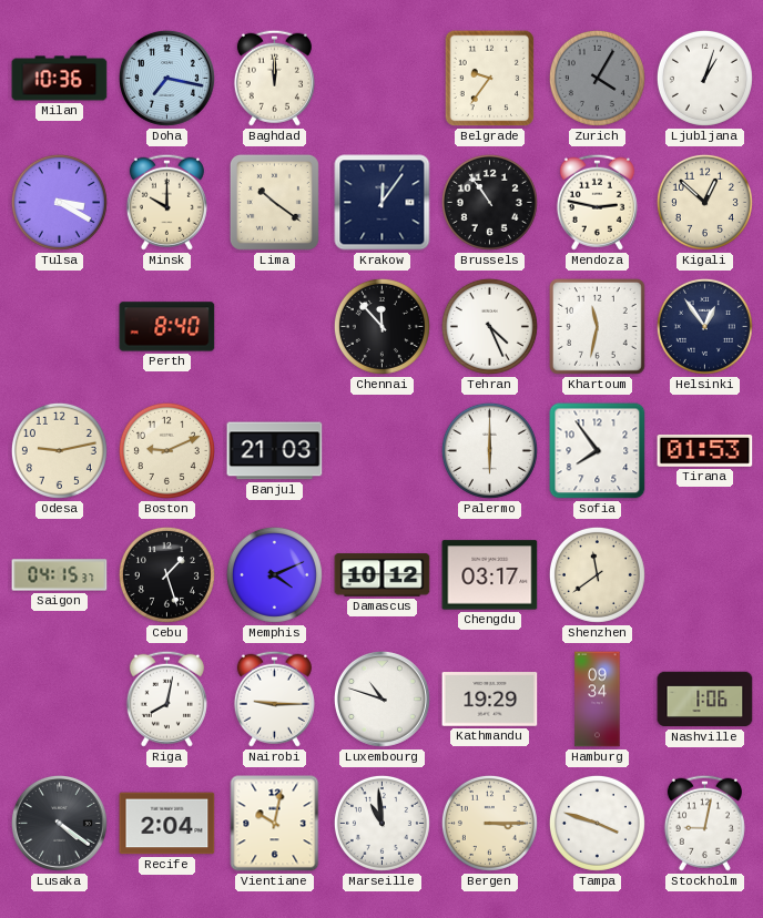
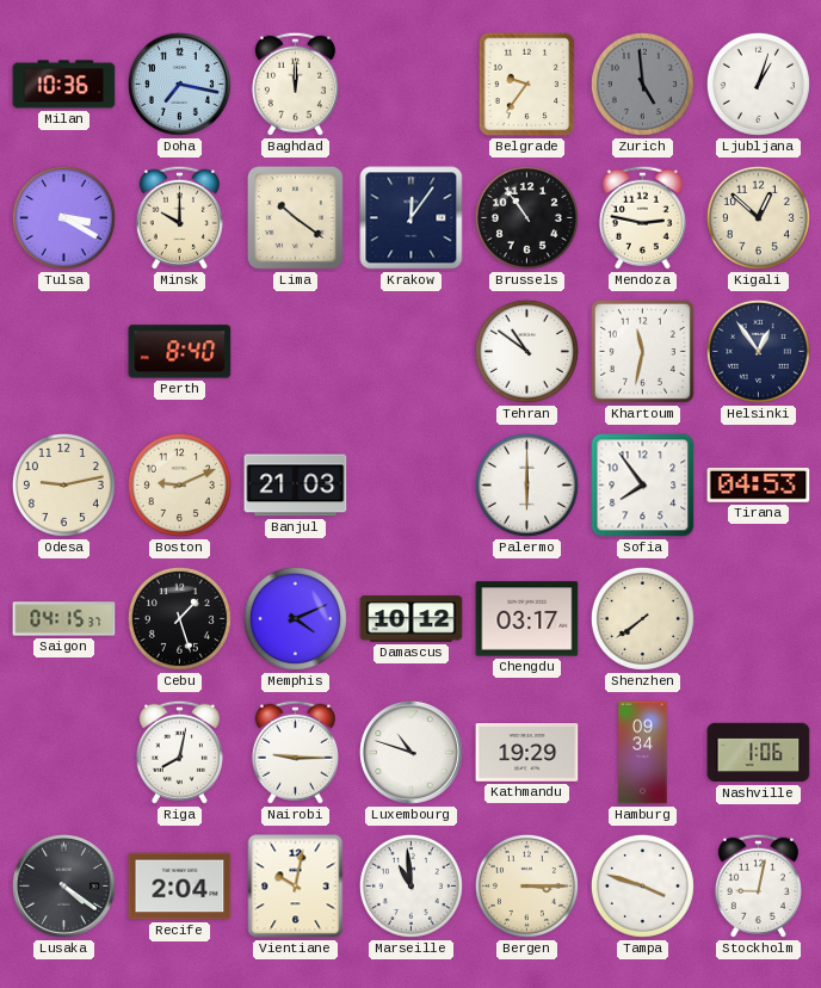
Zurich: 4:05 -> 4:59 (642, 84)
Chennai: 11:53 -> none (381, 326)
Tehran: 4:26 -> 10:51 (526, 351)
Tirana: 01:53 -> 04:53 (759, 486)
Shenzhen: 11:39 -> 7:39 (642, 618)
